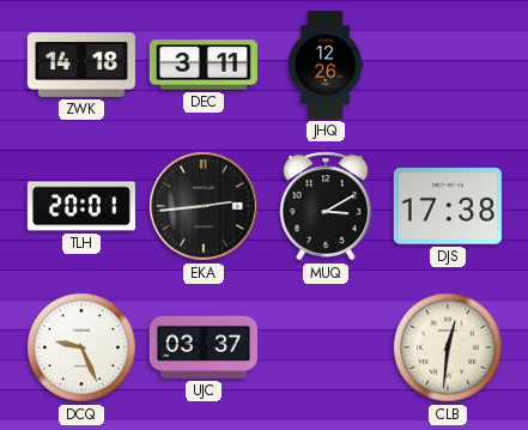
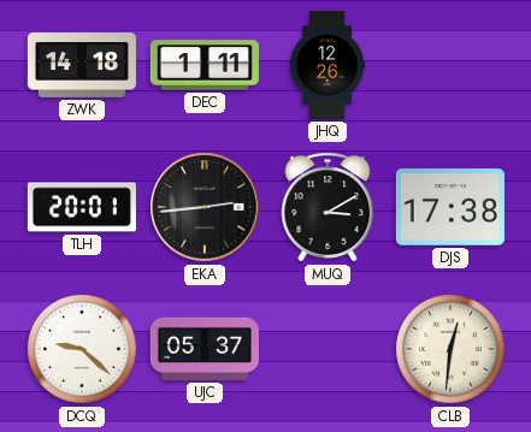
DEC: 3:11 -> 1:11 (205, 65)
DCQ: 9:26 -> 9:22 (82, 349)
UJC: 03:37 -> 05:37 (205, 349)
